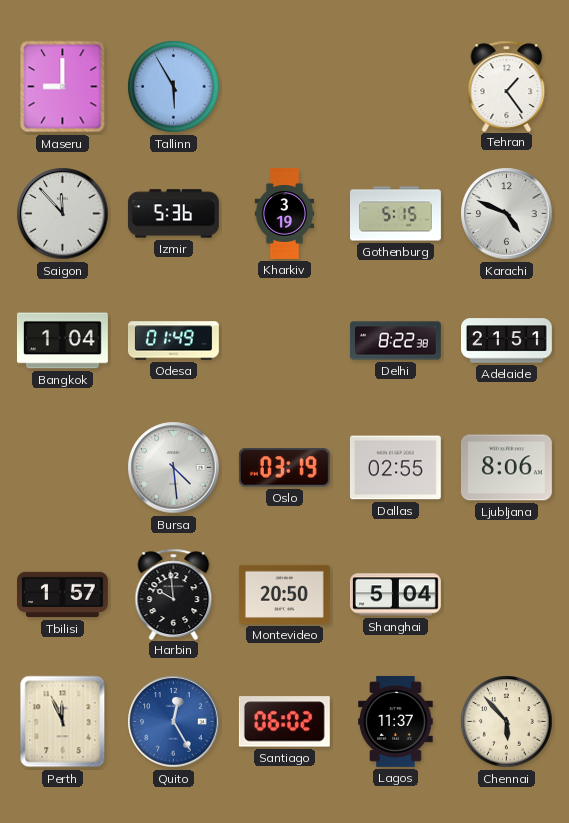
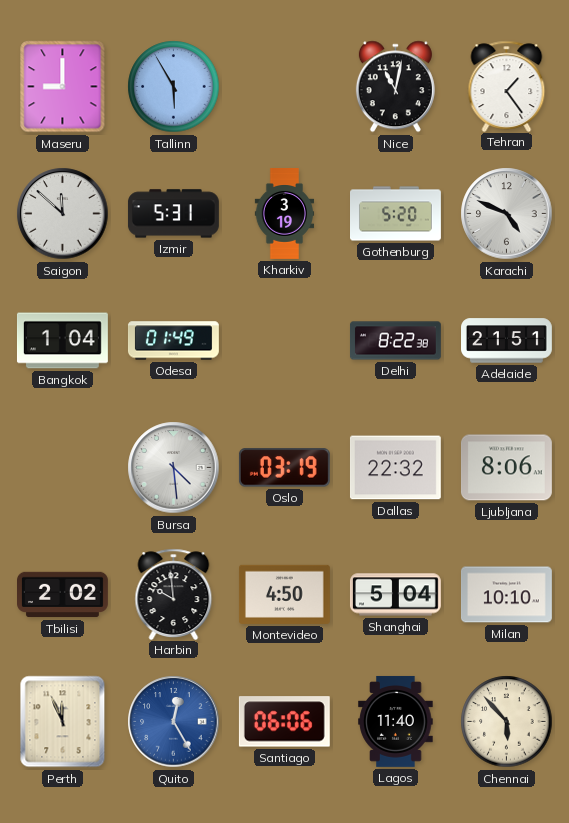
Nice: none -> 11:02 (395, 87)
Saigon: 11:53 -> 11:52 (63, 214)
Izmir: 5:36 -> 5:31 (173, 214)
Gothenburg: 5:15 -> 5:20 (396, 214)
Dallas: 02:55 -> 22:32 (395, 468)
Tbilisi: 1:57 -> 2:02 (63, 595)
Montevideo: 20:50 -> 4:50 (284, 594)
Milan: none -> 10:10 (506, 595)
Santiago: 06:02 -> 06:06 (284, 722)
Lagos: 11:37 -> 11:40 (396, 721)
